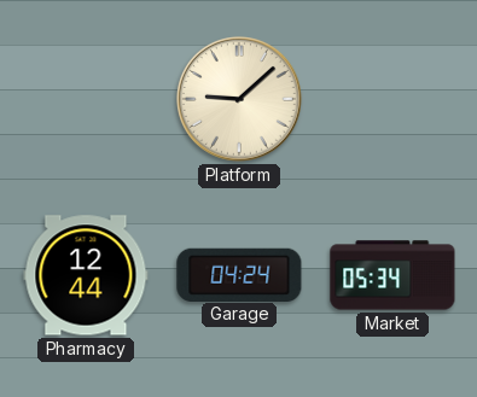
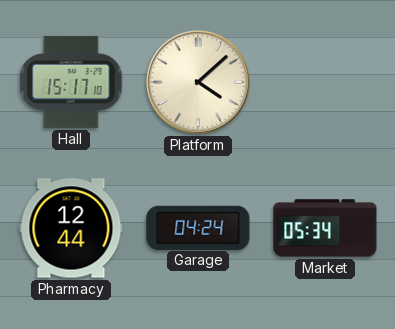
Hall: none -> 15:17 (71, 82)
Platform: 9:08 -> 4:08 (198, 82)
